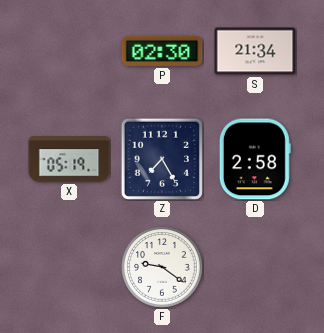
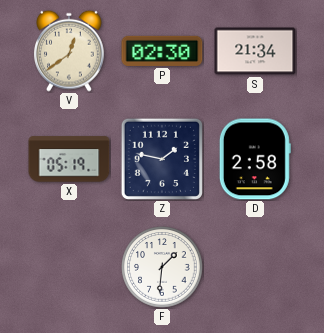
V: none -> 12:39 (70, 51)
Z: 7:25 -> 1:47 (162, 159)
F: 9:21 -> 1:31 (162, 267)
